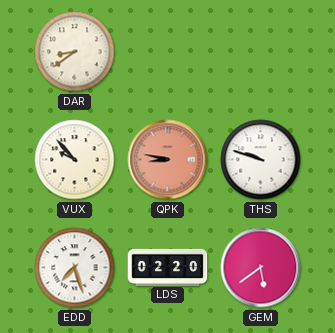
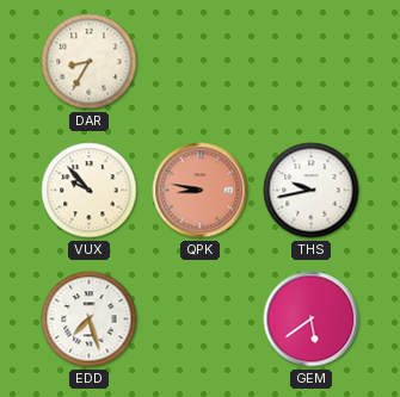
DAR: 8:39 -> 8:35 (90, 62)
THS: 9:48 -> 9:43 (312, 191)
LDS: 02:20 -> none (168, 267)
